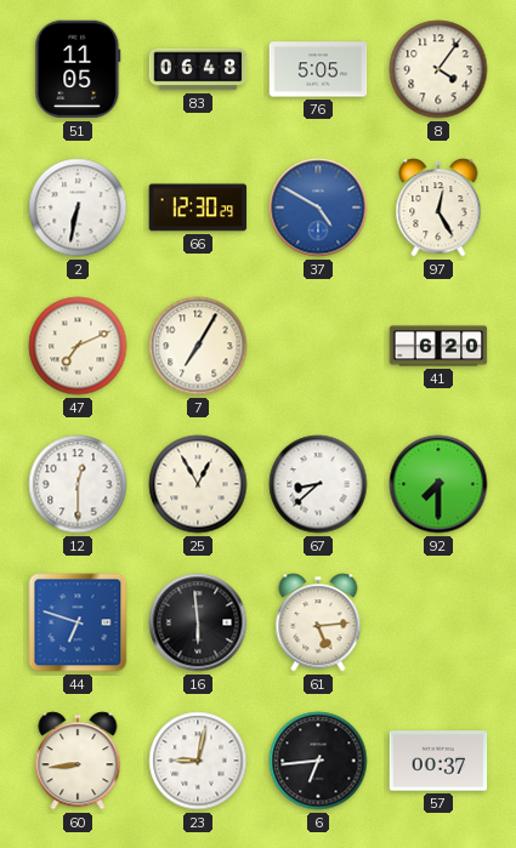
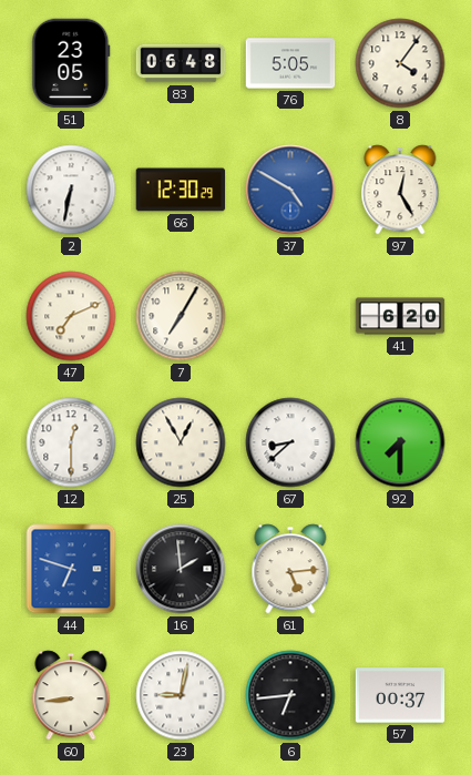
51: 11:05 -> 23:05 (71, 63)
16: 5:59 -> 1:59 (181, 569)
